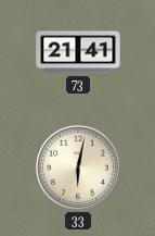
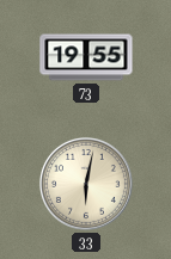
73: 21:41 -> 19:55 (86, 57)
